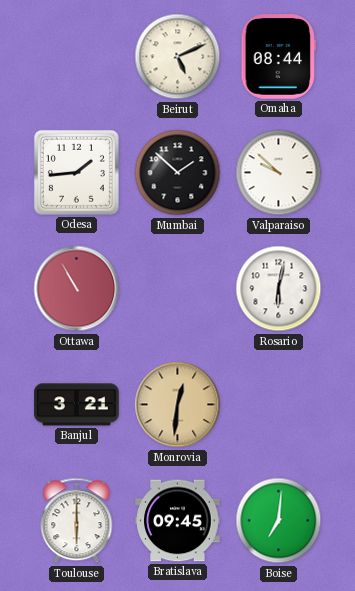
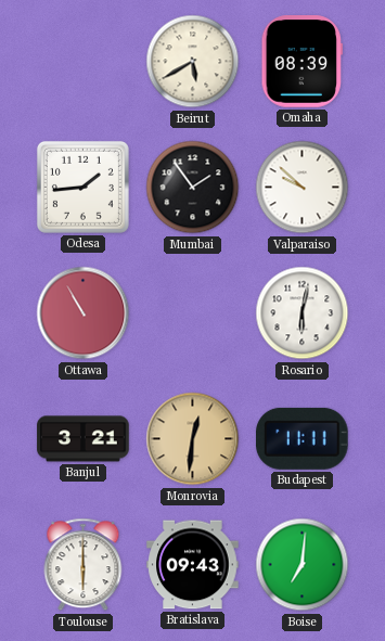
Beirut: 5:11 -> 5:40 (193, 62)
Omaha: 08:44 -> 08:39 (301, 62)
Mumbai: 1:52 -> 1:54 (193, 188)
Budapest: none -> 11:11 (303, 438)
Bratislava: 09:45 -> 09:43 (193, 565)
